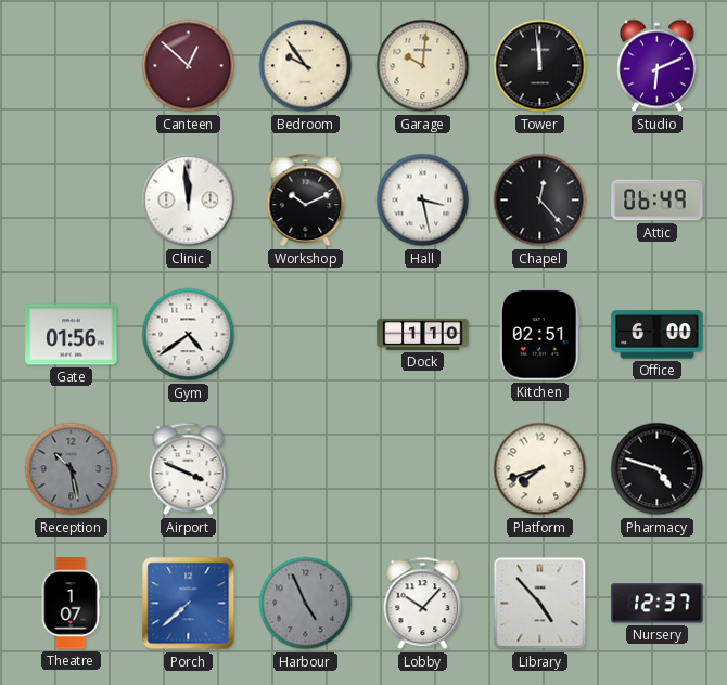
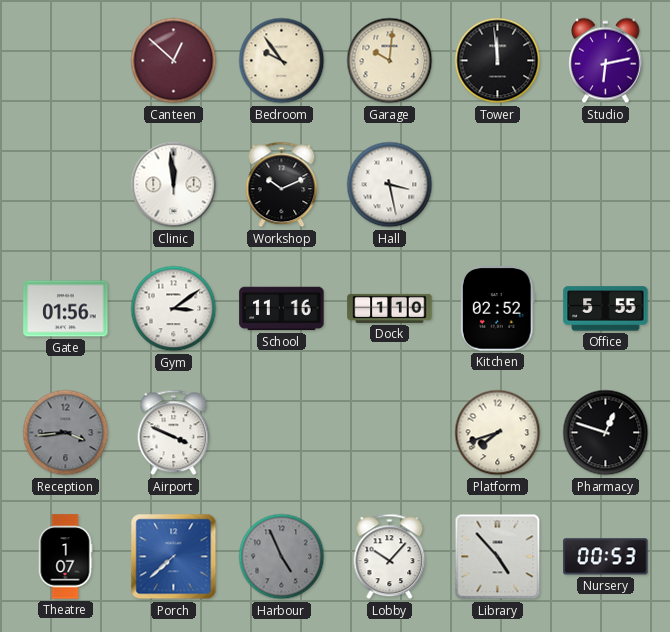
Studio: 6:11 -> 6:13 (606, 61)
Chapel: 12:23 -> none (540, 201)
Attic: 06:49 -> none (658, 201)
Gym: 4:39 -> 3:09 (174, 309)
School: none -> 11:16 (282, 309)
Kitchen: 02:51 -> 02:52 (497, 309)
Office: 6:00 -> 5:55 (606, 309)
Reception: 10:28 -> 3:44 (66, 433)
Pharmacy: 4:48 -> 12:48 (606, 433)
Nursery: 12:37 -> 00:53 (606, 557)
